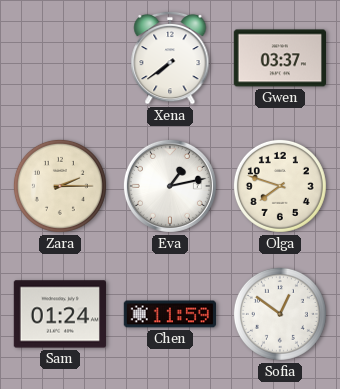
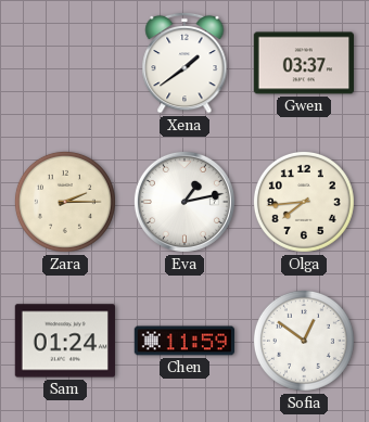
Xena: 7:39 -> 1:39 (184, 63)
Olga: 7:48 -> 7:44 (304, 202)
